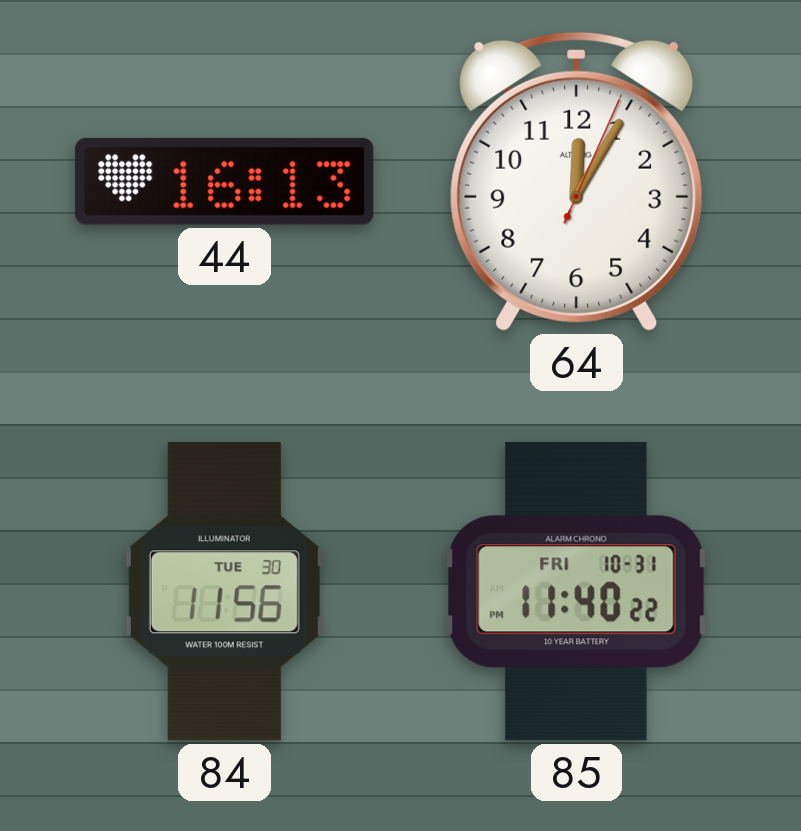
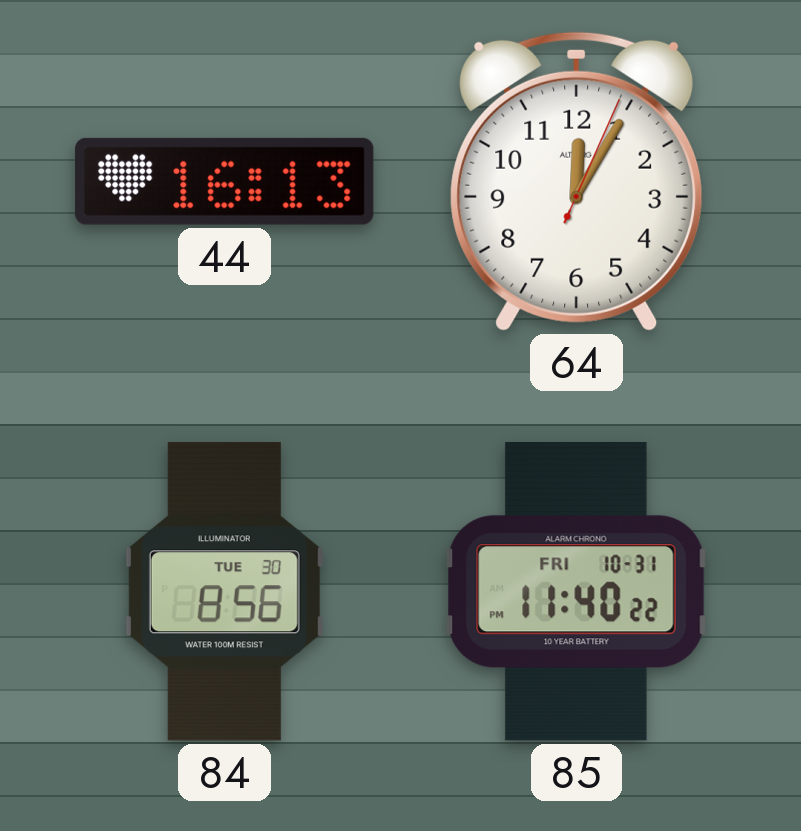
84: 11:56 -> 8:56 (224, 592)
